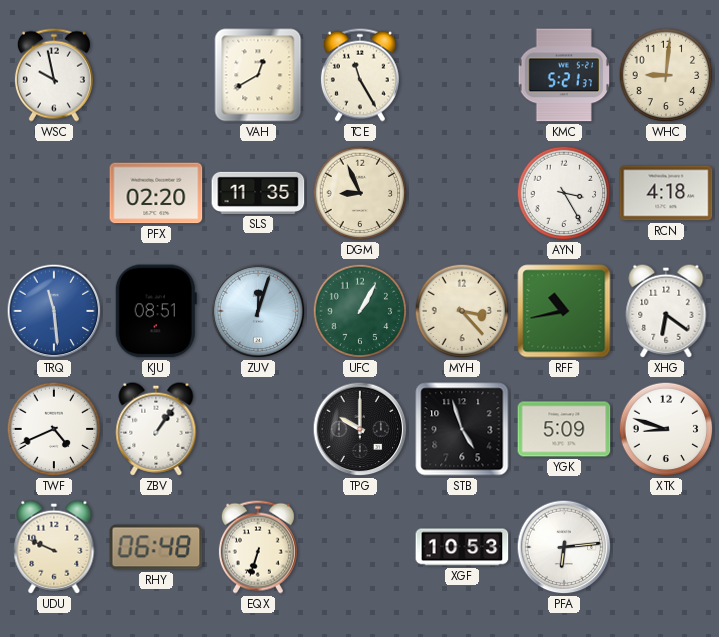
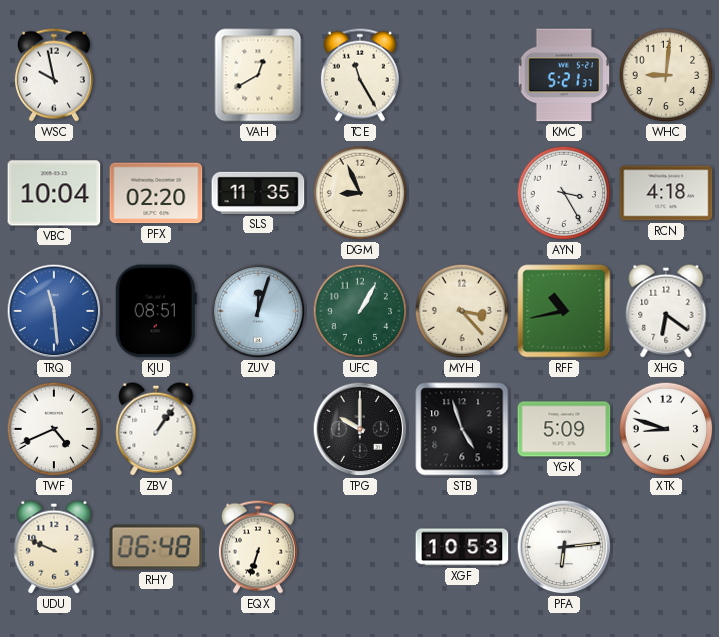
VBC: none -> 10:04 (54, 193)
